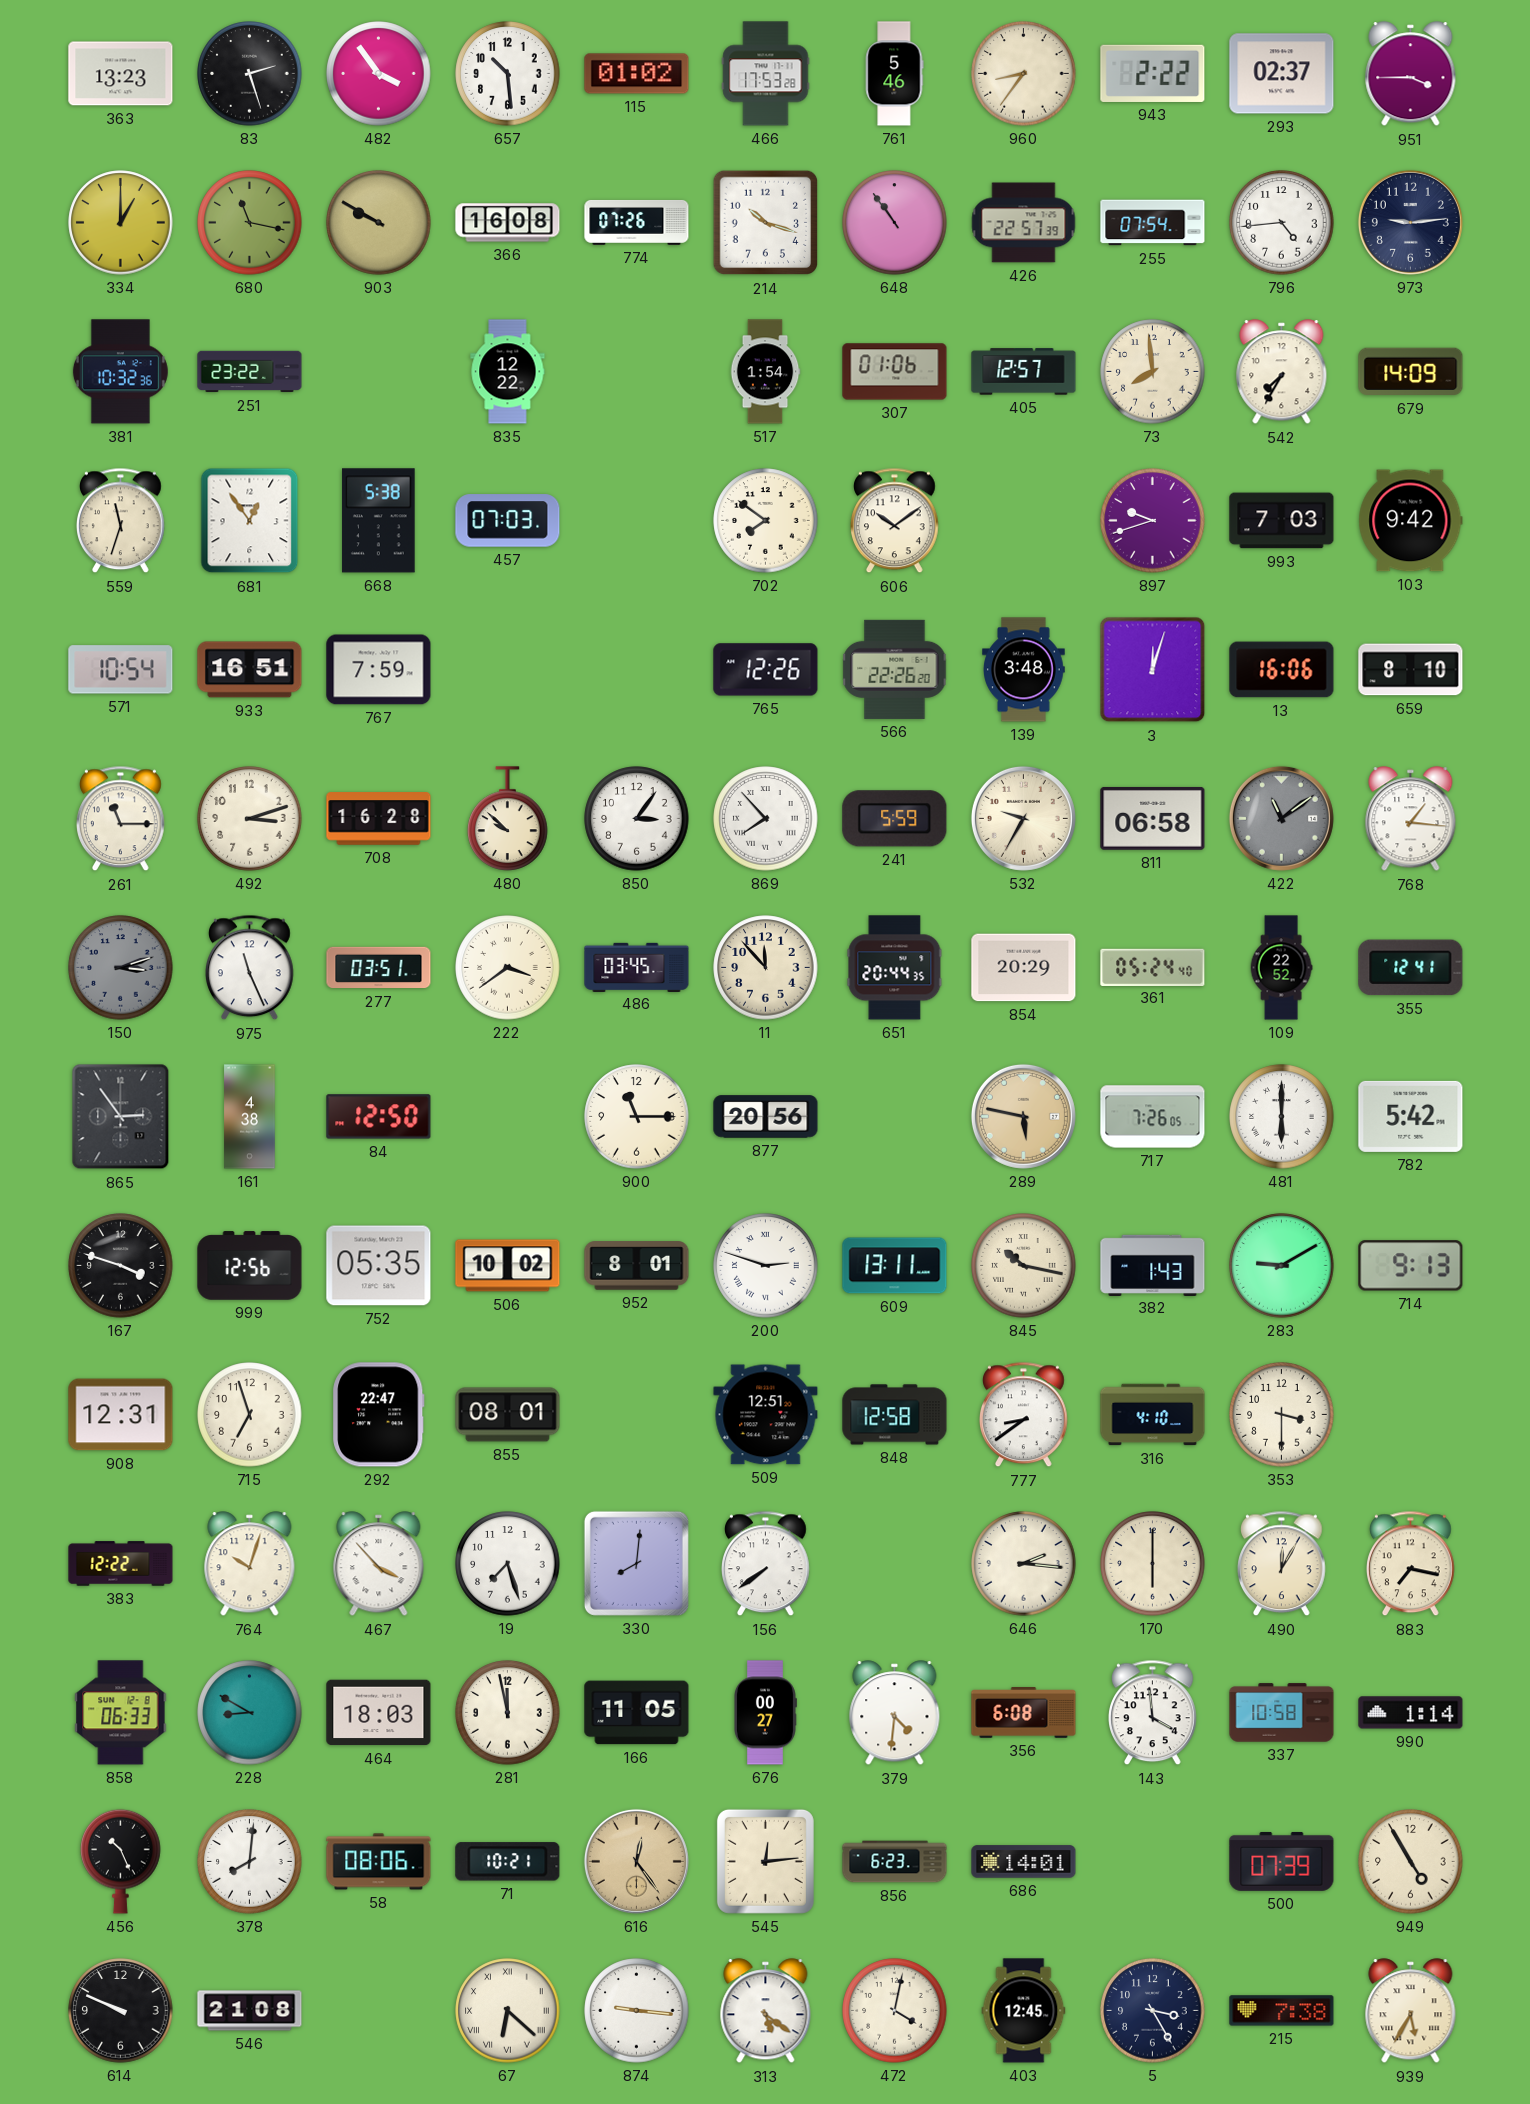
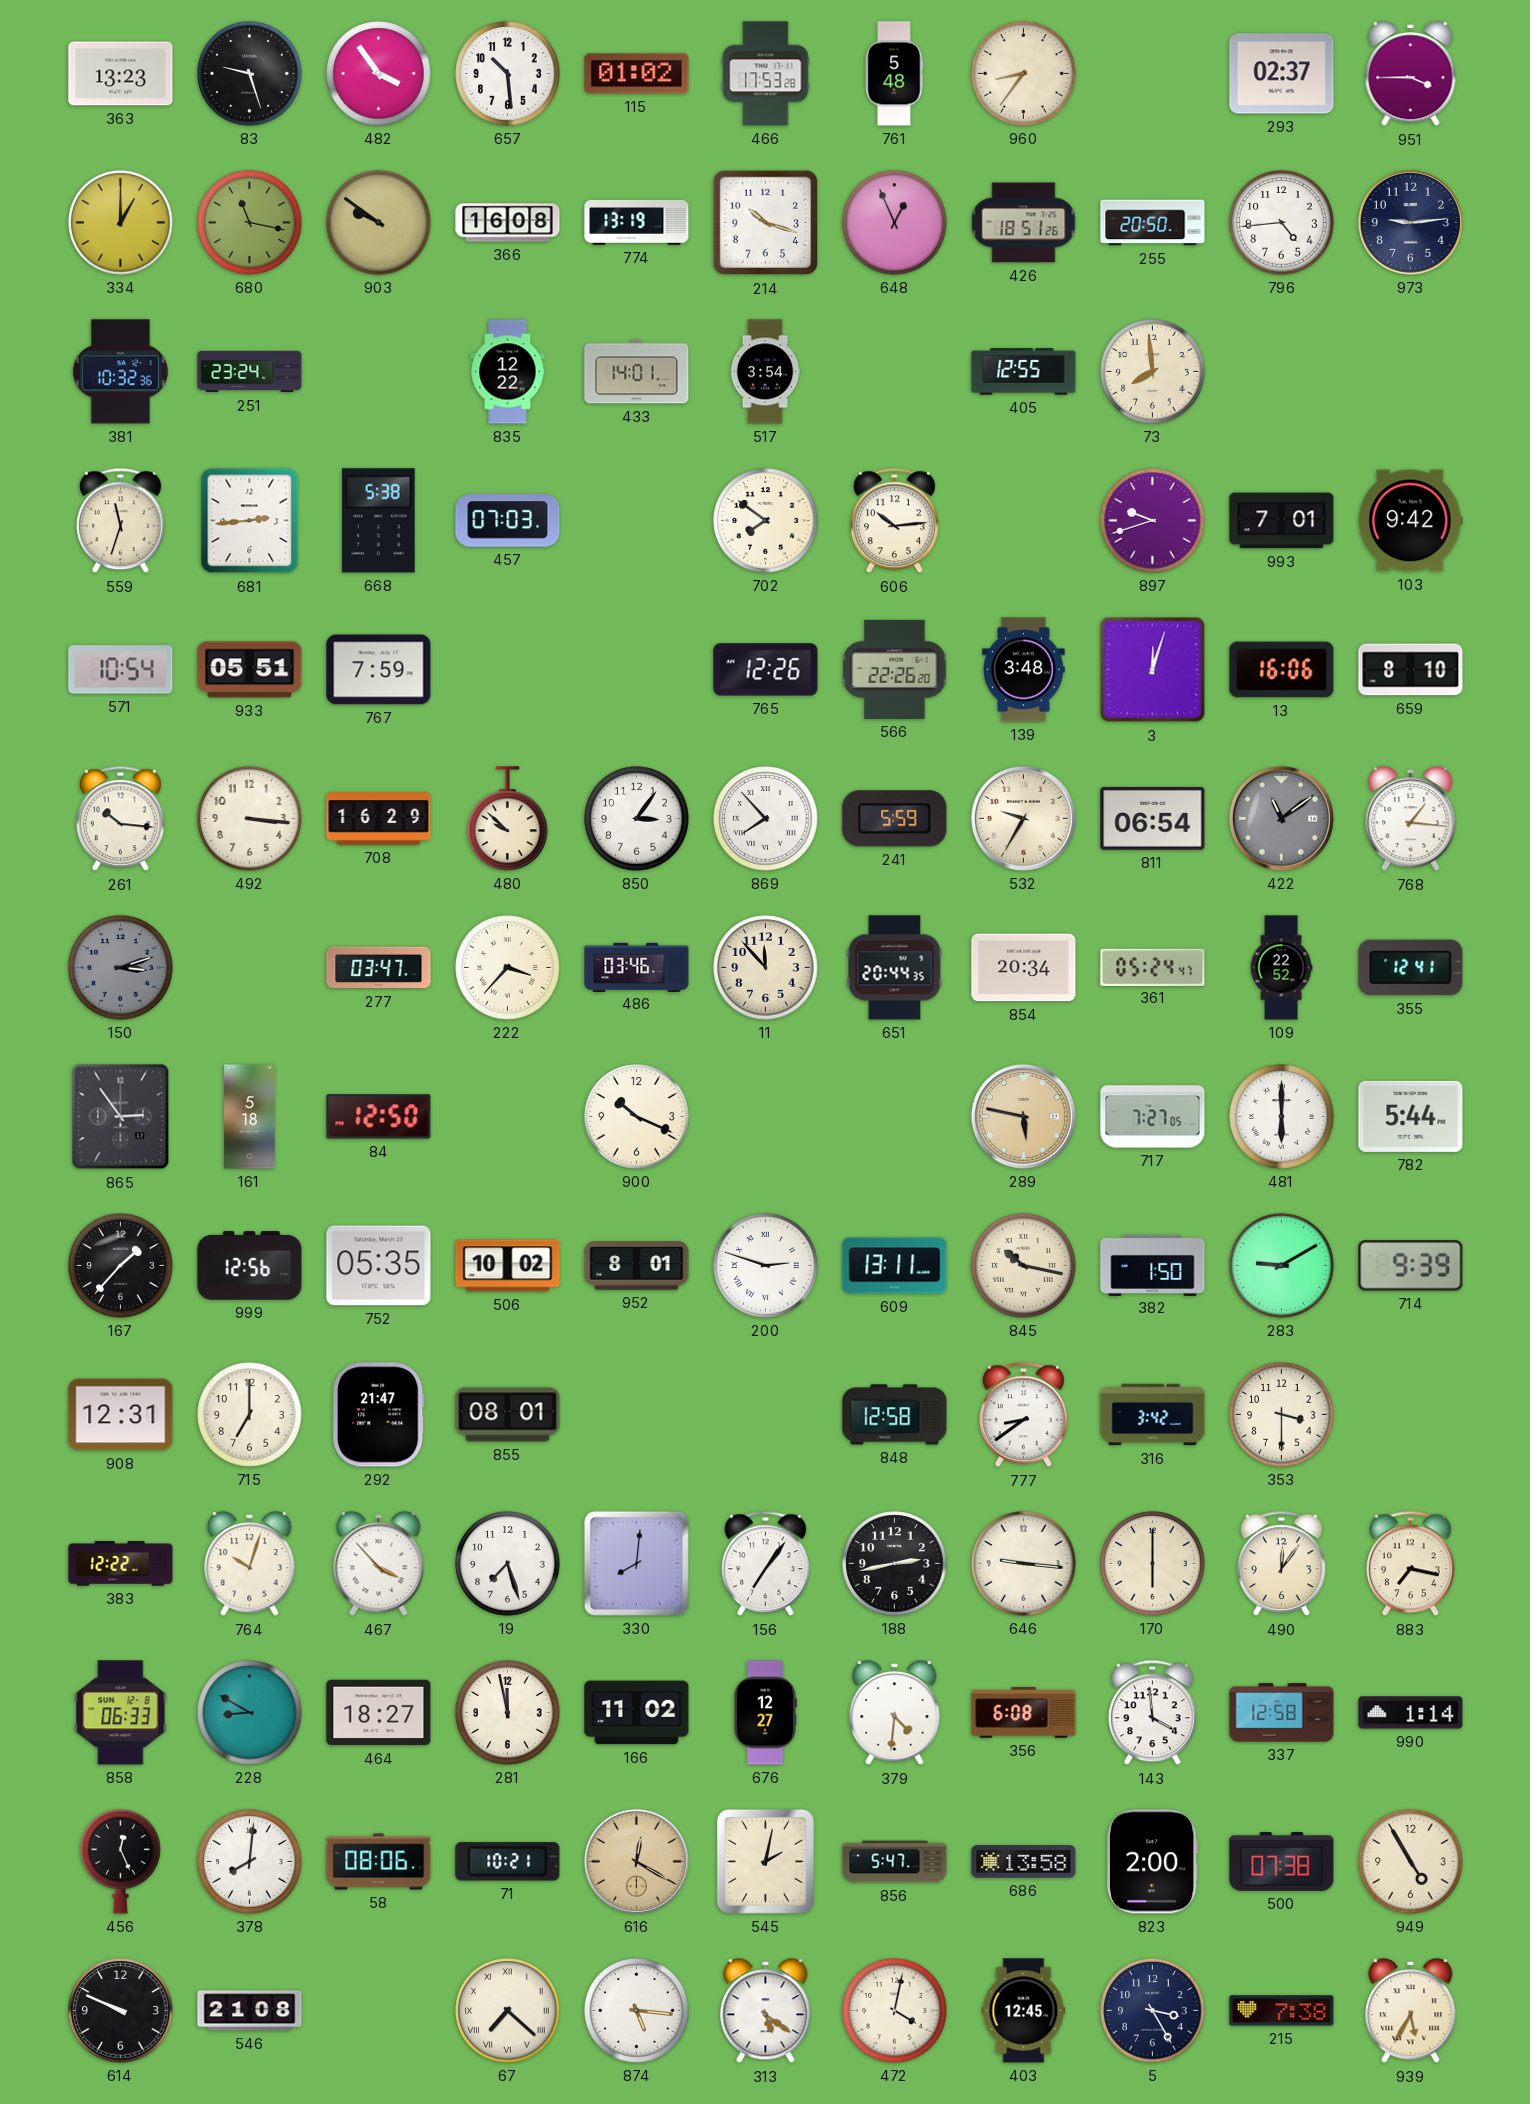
83: 2:27 -> 9:27 (250, 74)
761: 5:46 -> 5:48 (894, 74)
943: 2:22 -> none (1153, 73)
903: 9:50 -> 9:51 (379, 223)
774: 07:26 -> 13:19 (637, 222)
648: 10:54 -> 12:56 (895, 223)
426: 22:57 -> 18:51 (1024, 223)
255: 07:54 -> 20:50 (1153, 223)
251: 23:22 -> 23:24 (250, 372)
433: none -> 14:01 (637, 372)
517: 1:54 -> 3:54 (765, 372)
307: 01:06 -> none (895, 372)
405: 12:57 -> 12:55 (1024, 372)
542: 7:35 -> none (1282, 372)
679: 14:09 -> none (1411, 372)
681: 12:54 -> 2:44 (250, 521)
606: 10:09 -> 10:14 (895, 521)
993: 7:03 -> 7:01 (1282, 521)
933: 16:51 -> 05:51 (250, 670)
261: 11:15 -> 10:16 (121, 819)
492: 3:12 -> 3:16 (250, 819)
708: 16:28 -> 16:29 (379, 819)
811: 06:58 -> 06:54 (1153, 819)
975: 11:26 -> none (250, 968)
277: 03:51 -> 03:47 (379, 968)
222: 3:39 -> 3:37 (508, 968)
486: 03:45 -> 03:46 (637, 967)
854: 20:29 -> 20:34 (1024, 968)
361: 05:24:40 -> 05:24:47 (1153, 967)
161: 4:38 -> 5:18 (250, 1117)
900: 11:15 -> 10:19 (637, 1117)
877: 20:56 -> none (766, 1117)
717: 7:26 -> 7:27 (1153, 1117)
782: 5:42 -> 5:44 (1411, 1116)
167: 3:48 -> 1:37 (121, 1266)
382: 1:43 -> 1:50 (1153, 1265)
714: 9:13 -> 9:39 (1411, 1266)
715: 6:57 -> 7:00 (250, 1415)
292: 22:47 -> 21:47 (379, 1415)
509: 12:51 -> none (766, 1415)
316: 4:10 -> 3:42 (1153, 1415)
156: 7:39 -> 7:06 (766, 1564)
188: none -> 2:43 (895, 1564)
646: 2:16 -> 9:16 (1024, 1564)
490: 12:05 -> 12:06 (1282, 1564)
464: 18:03 -> 18:27 (379, 1713)
166: 11:05 -> 11:02 (637, 1713)
676: 00:27 -> 12:27 (766, 1713)
337: 10:58 -> 12:58 (1282, 1713)
456: 10:26 -> 12:26 (121, 1861)
616: 12:24 -> 12:20 (636, 1861)
545: 12:14 -> 2:02 (765, 1861)
856: 6:23 -> 5:47 (895, 1862)
686: 14:01 -> 13:58 (1024, 1862)
823: none -> 2:00 (1152, 1862)
500: 07:39 -> 07:38 (1282, 1861)
67: 6:22 -> 7:22 (508, 2011)
874: 9:16 -> 5:16 (637, 2011)
